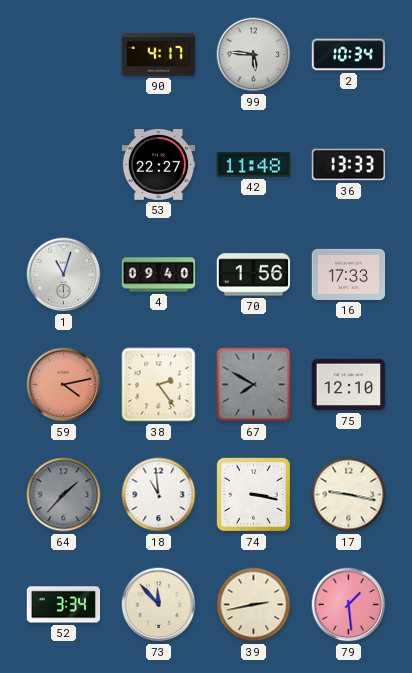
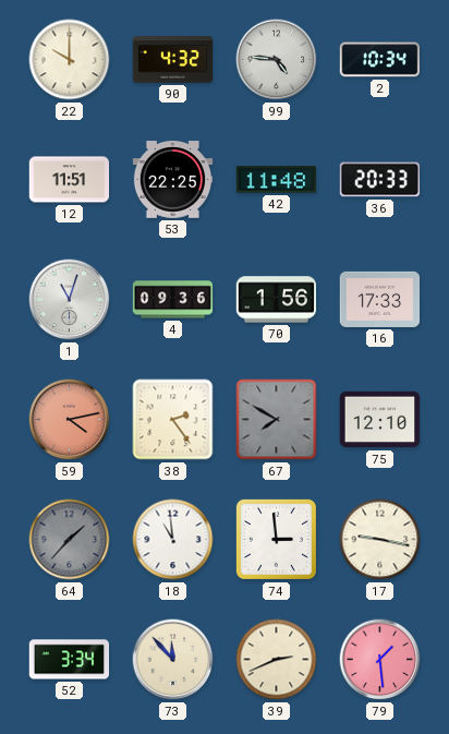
22: none -> 10:00 (70, 60)
90: 4:17 -> 4:32 (173, 60)
99: 5:46 -> 4:46 (277, 60)
12: none -> 11:51 (70, 180)
53: 22:27 -> 22:25 (173, 180)
36: 13:33 -> 20:33 (380, 180)
4: 09:40 -> 09:36 (173, 300)
74: 3:17 -> 2:59 (276, 539)
39: 2:43 -> 2:41 (277, 660)
